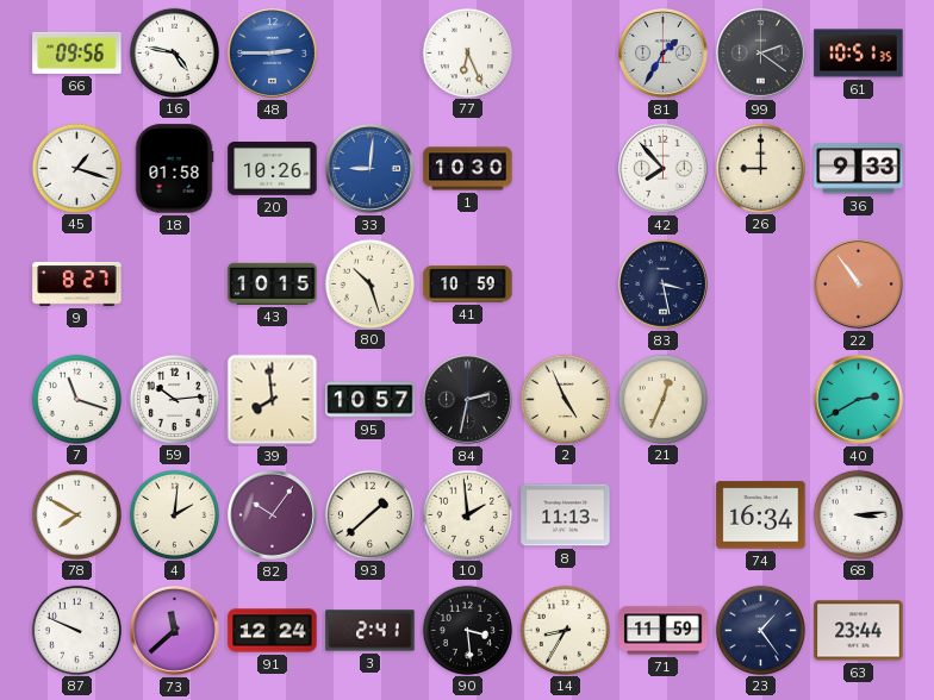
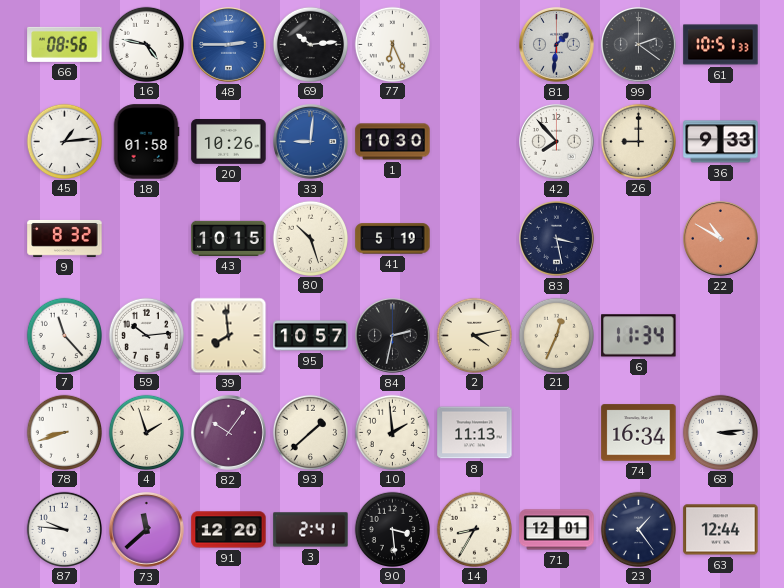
66: 09:56 -> 08:56 (65, 44)
69: none -> 10:14 (310, 44)
81: 1:35 -> 1:31 (557, 45)
61: 10:51:35 -> 10:51:33 (721, 45)
45: 1:18 -> 1:14 (64, 141)
9: 8:27 -> 8:32 (65, 238)
41: 10:59 -> 5:19 (393, 239)
22: 10:54 -> 10:50 (721, 239)
7: 11:18 -> 11:23 (64, 335)
2: 4:56 -> 4:13 (474, 335)
6: none -> 11:34 (639, 336)
40: 2:40 -> none (859, 400)
78: 7:50 -> 8:42 (64, 432)
4: 2:01 -> 1:57 (146, 432)
87: 9:49 -> 9:46 (64, 529)
91: 12:24 -> 12:20 (229, 530)
71: 11:59 -> 12:01 (557, 530)
63: 23:44 -> 12:44 (721, 530)
